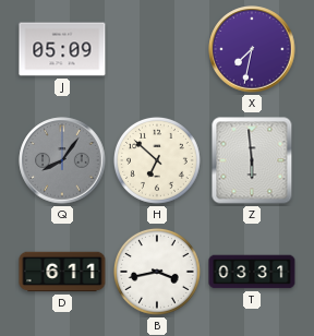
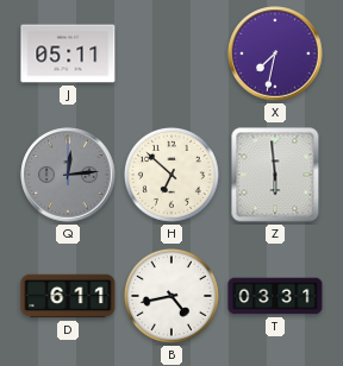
J: 05:09 -> 05:11 (68, 53)
Q: 8:06 -> 12:14 (68, 175)
B: 3:43 -> 4:43 (171, 296)
